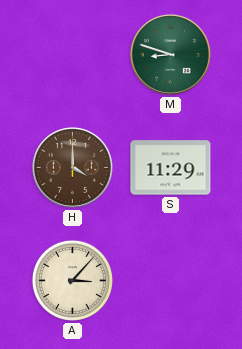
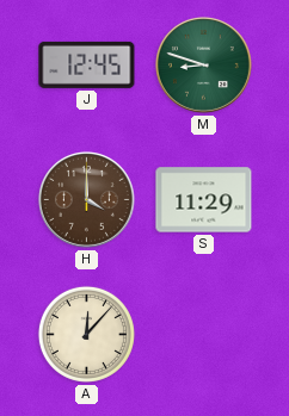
J: none -> 12:45 (87, 64)
A: 3:07 -> 12:07 (86, 334)
